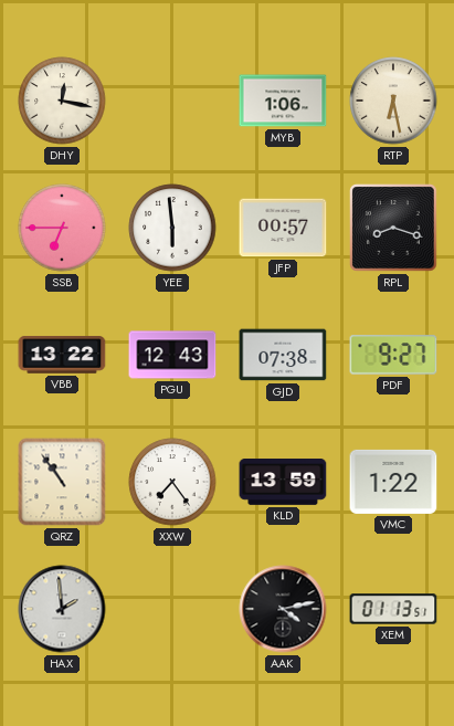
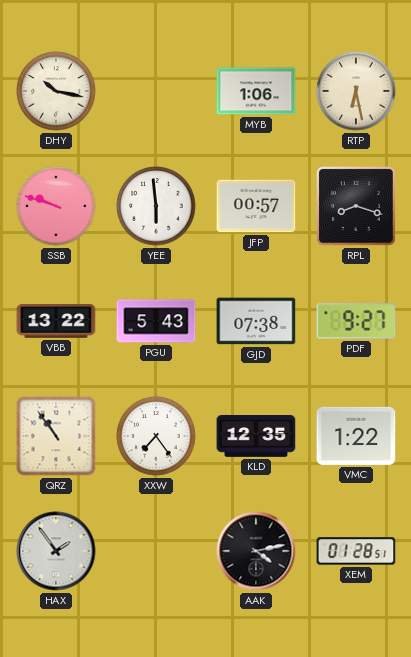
DHY: 12:17 -> 10:17 (56, 91)
SSB: 6:45 -> 9:48 (56, 206)
PGU: 12:43 -> 5:43 (156, 321)
KLD: 13:59 -> 12:35 (256, 437)
HAX: 1:59 -> 1:54 (56, 551)
XEM: 01:13 -> 01:28 (356, 551)
